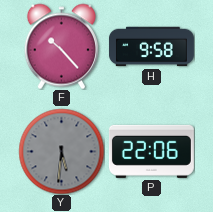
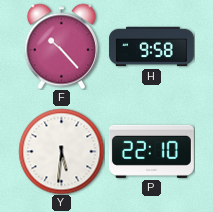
Y dial: grey -> white (61, 151)
P: 22:06 -> 22:10 (151, 151)
